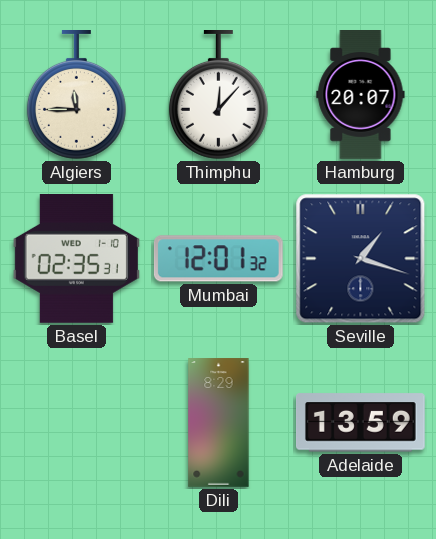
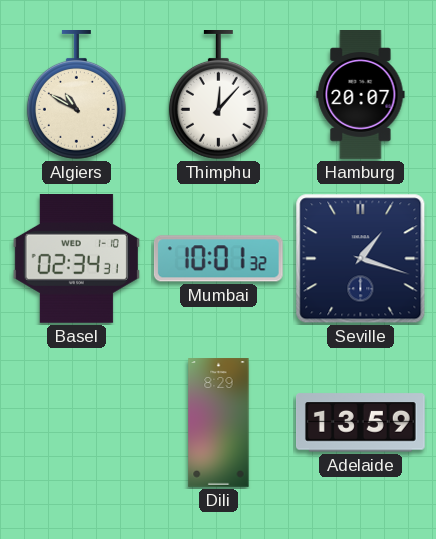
Algiers: 11:45 -> 10:50 (76, 95)
Basel: 02:35 -> 02:34 (76, 259)
Mumbai: 12:01 -> 10:01 (218, 259)
